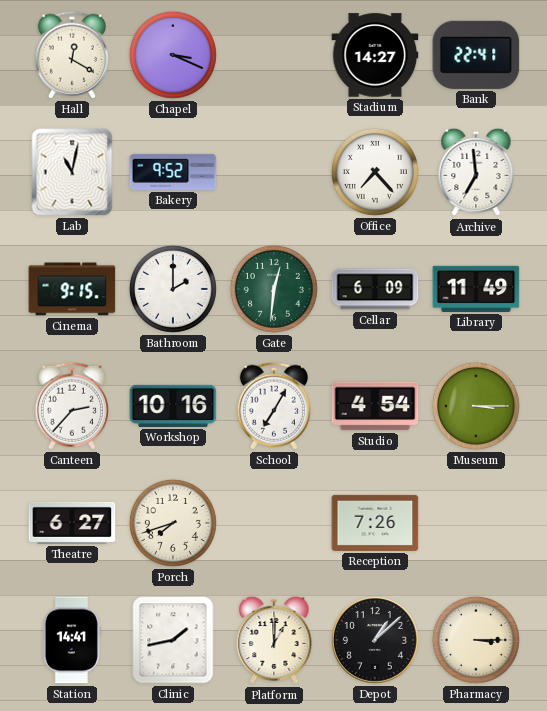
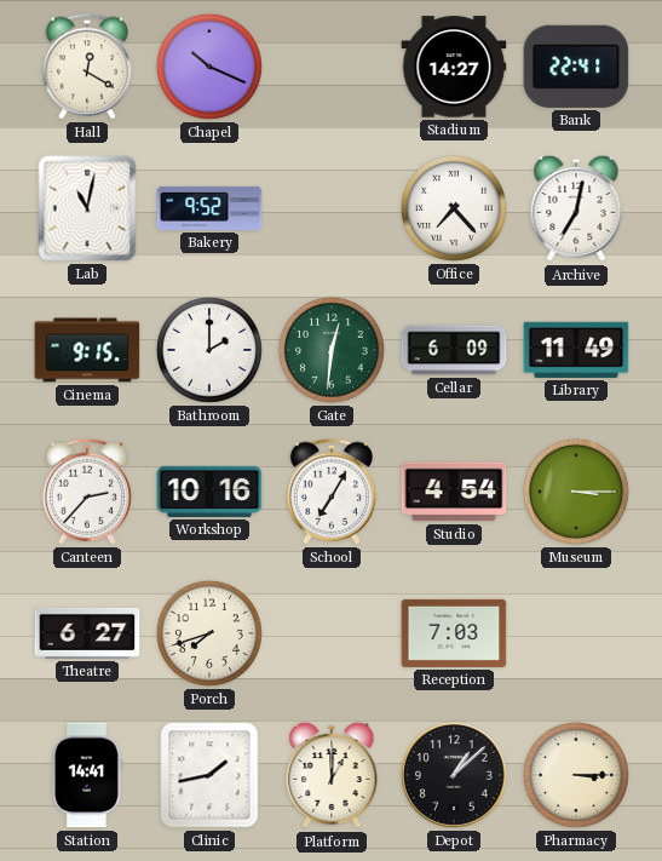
Chapel: 3:19 -> 10:19 (209, 67)
Archive: 6:59 -> 7:02 (576, 208)
Reception: 7:26 -> 7:03 (454, 633)
